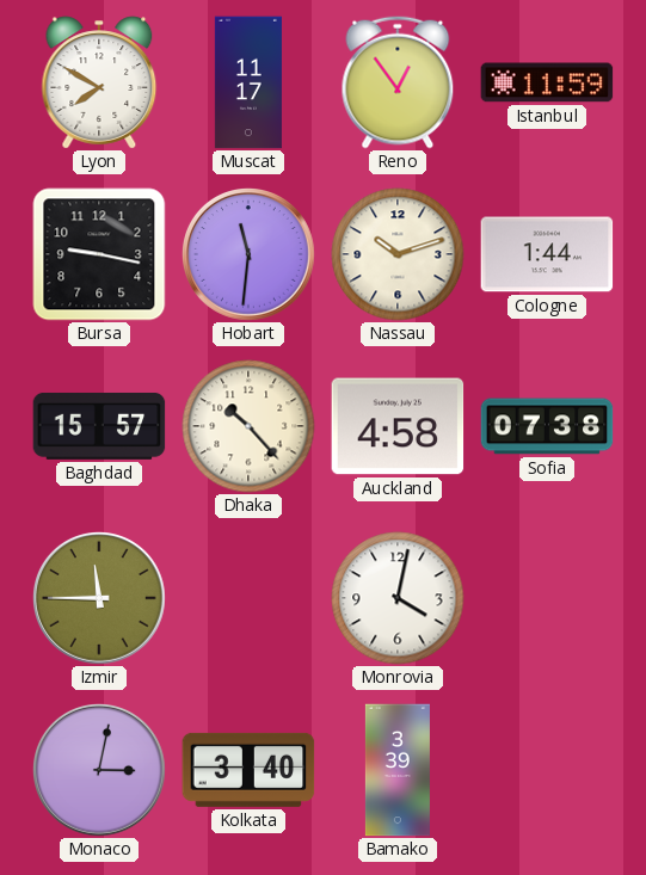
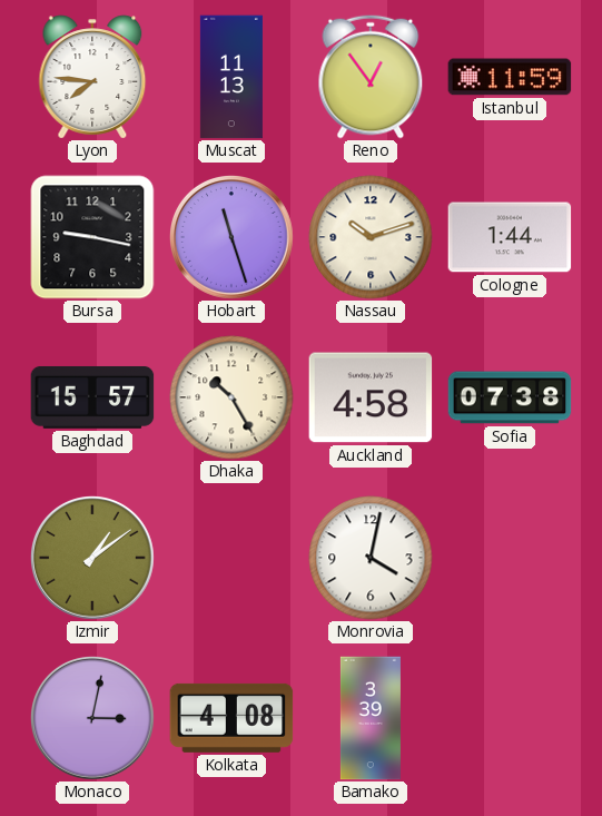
Lyon: 7:50 -> 7:46 (92, 77)
Muscat: 11:17 -> 11:13 (231, 77)
Hobart: 11:31 -> 11:27 (233, 238)
Dhaka: 10:23 -> 10:25 (231, 397)
Izmir: 11:45 -> 1:09 (93, 559)
Kolkata: 3:40 -> 4:08 (231, 718)
